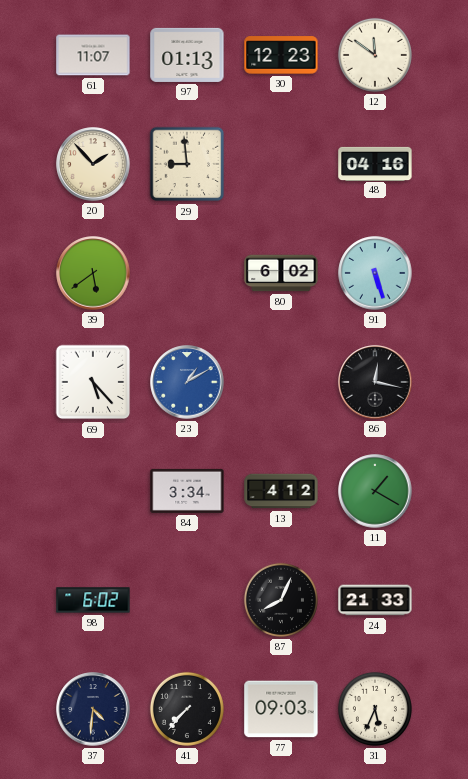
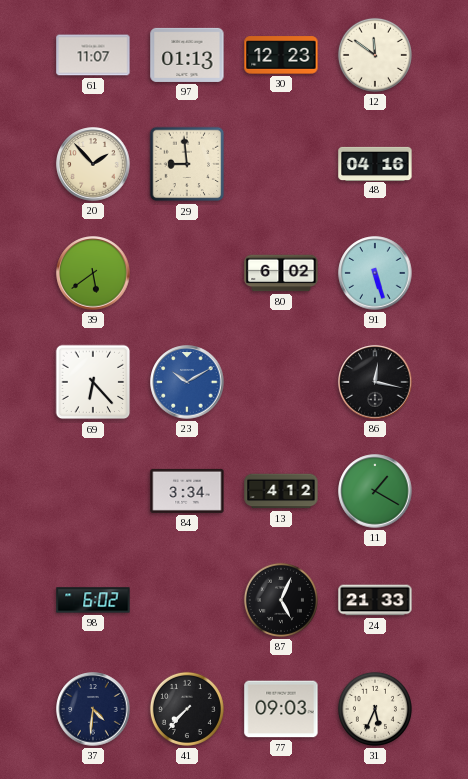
69: 5:23 -> 6:23 (93, 382)
23: 1:10 -> 10:10 (187, 382)
87: 8:04 -> 5:04 (281, 600)
